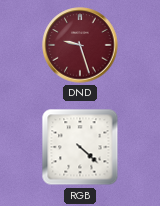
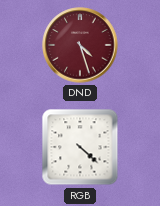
DND: 9:27 -> 4:27 (80, 45)
